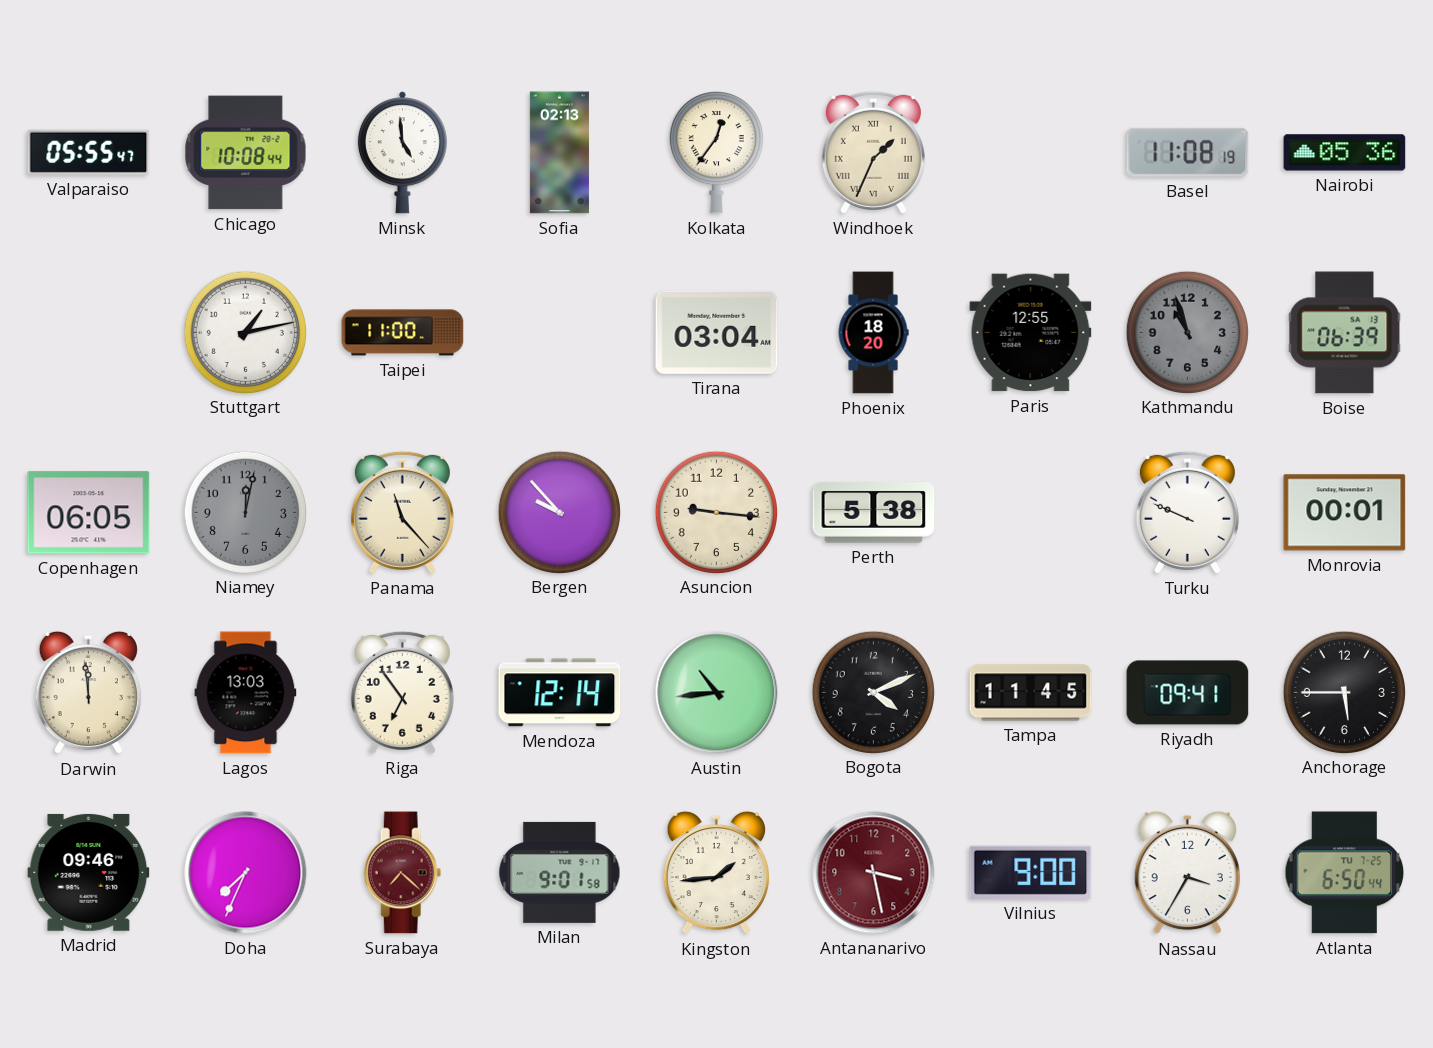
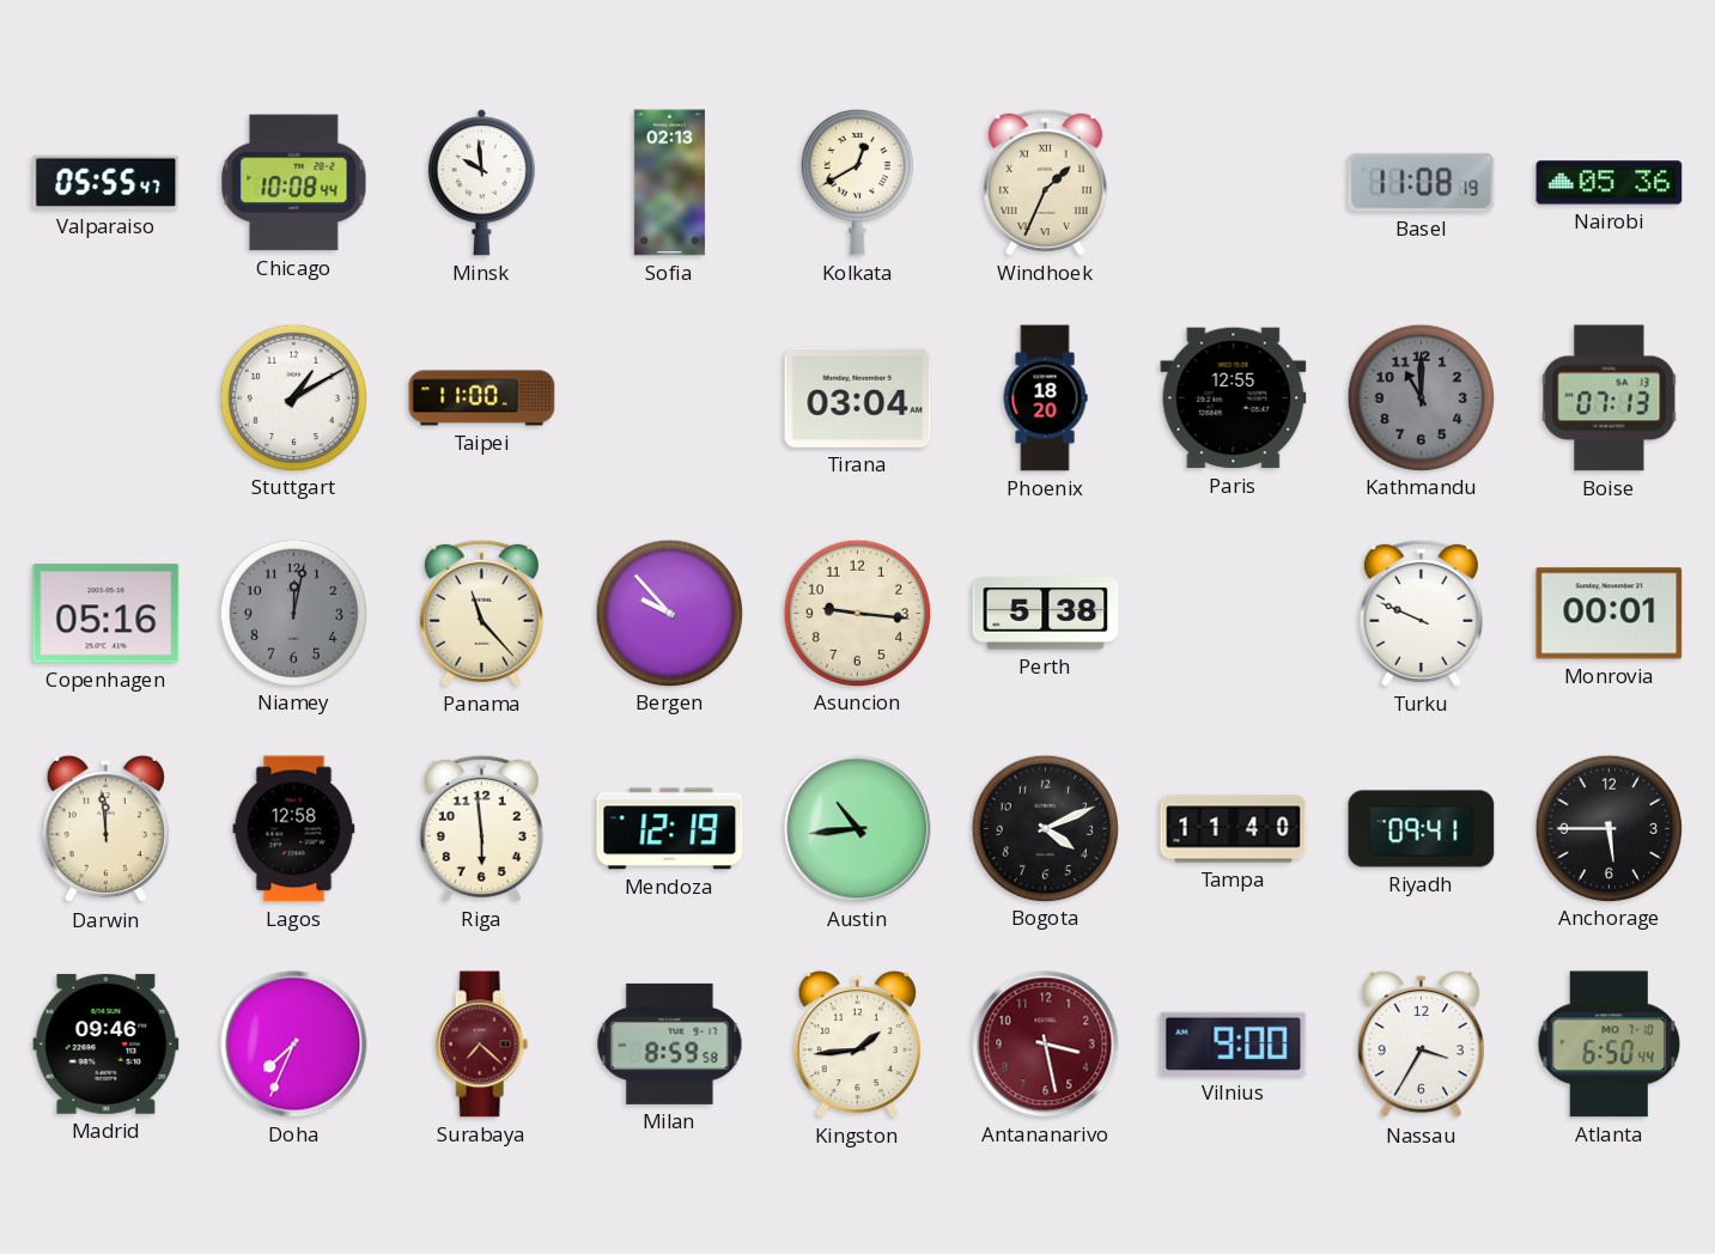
Minsk: 4:59 -> 9:59 (481, 183)
Kolkata: 12:36 -> 12:40 (857, 182)
Stuttgart: 1:13 -> 1:10 (293, 397)
Kathmandu: 10:57 -> 11:00 (1421, 397)
Boise: 06:39 -> 07:13 (1610, 398)
Copenhagen: 06:05 -> 05:16 (107, 614)
Lagos: 13:03 -> 12:58 (294, 829)
Riga: 6:54 -> 5:59 (481, 828)
Mendoza: 12:14 -> 12:19 (670, 829)
Tampa: 11:45 -> 11:40 (1234, 829)
Milan: 9:01 -> 8:59 (670, 1043)
Atlanta date: TU 7-25 -> MO 7-10 (1610, 1045)
